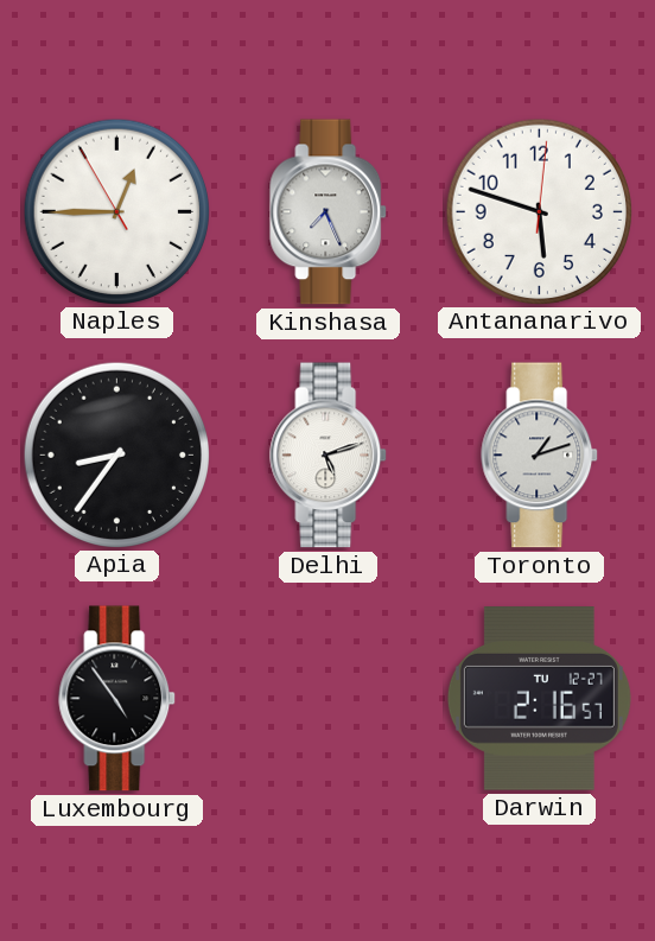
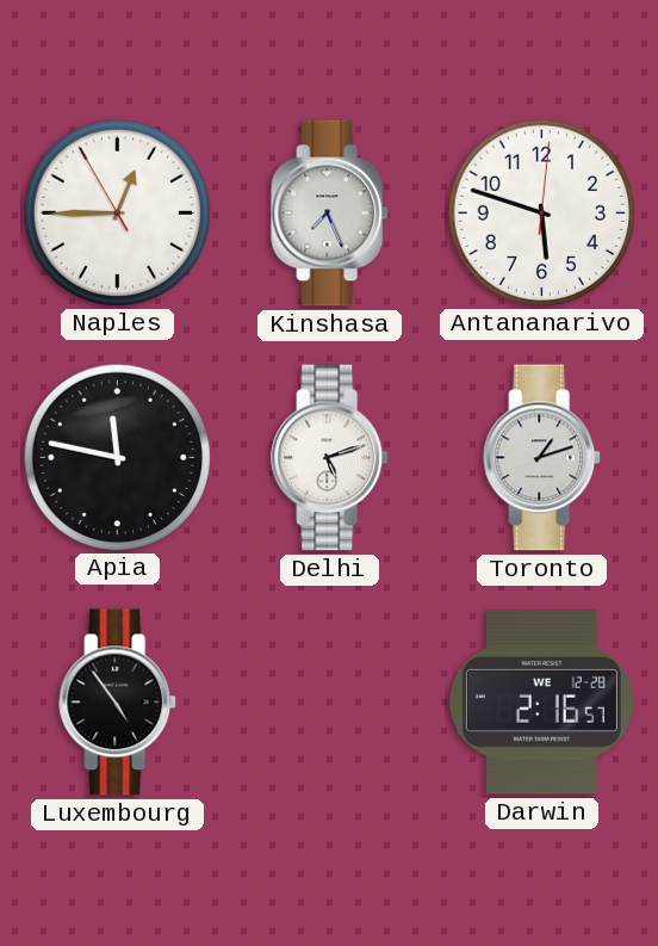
Apia: 8:36 -> 11:47 (117, 457)
Darwin date: TU 12-27 -> WE 12-28 (541, 703)
